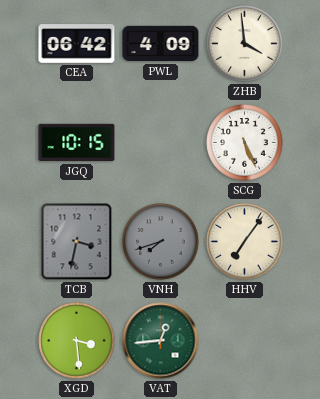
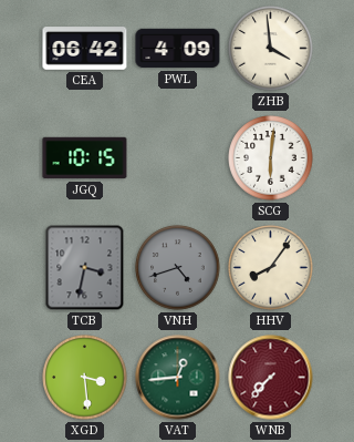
SCG: 5:26 -> 6:01 (271, 158)
VNH: 7:42 -> 4:42 (178, 268)
HHV: 7:06 -> 8:06 (271, 268)
WNB: none -> 7:37 (271, 378)
